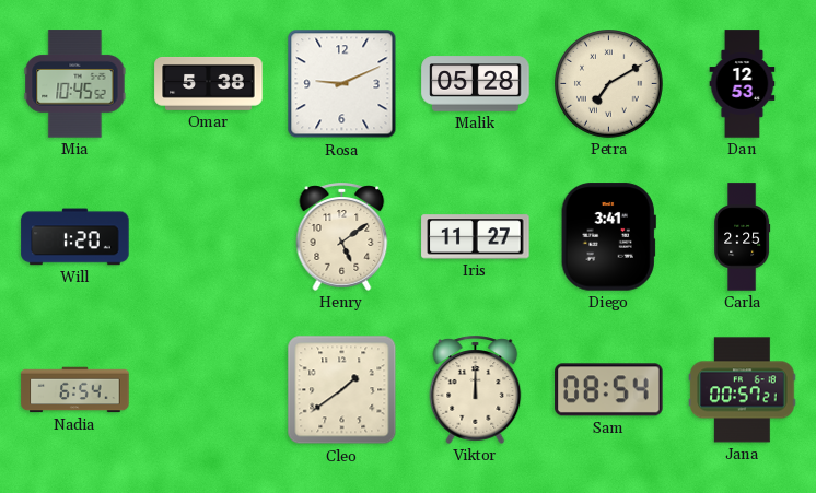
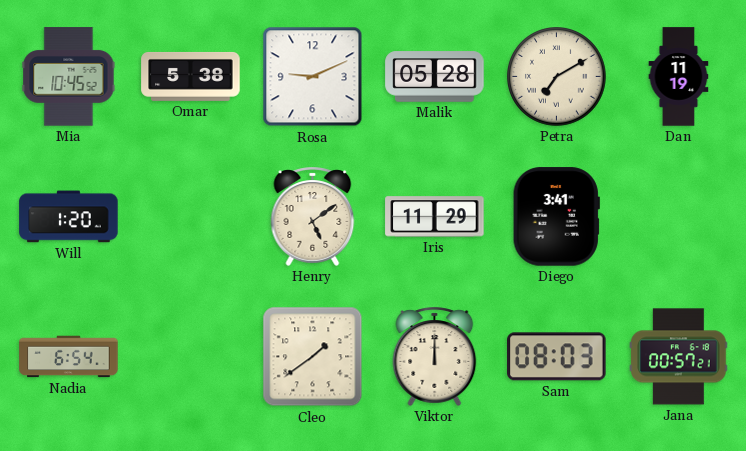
Dan: 12:53 -> 11:19 (679, 77)
Iris: 11:27 -> 11:29 (435, 217)
Carla: 2:25 -> none (743, 237)
Sam: 08:54 -> 08:03 (557, 357)
